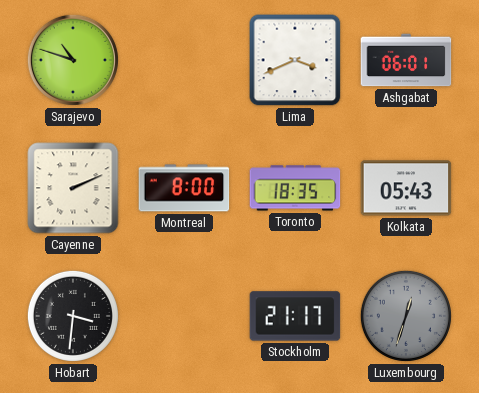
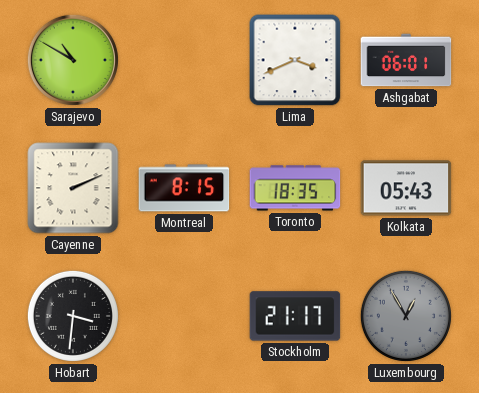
Sarajevo: 10:48 -> 10:50 (73, 60)
Montreal: 8:00 -> 8:15 (184, 188)
Luxembourg: 12:33 -> 12:55 (406, 316)
